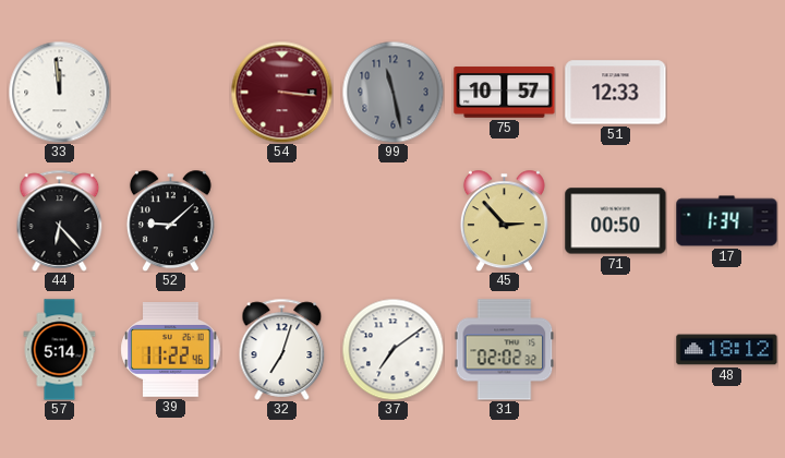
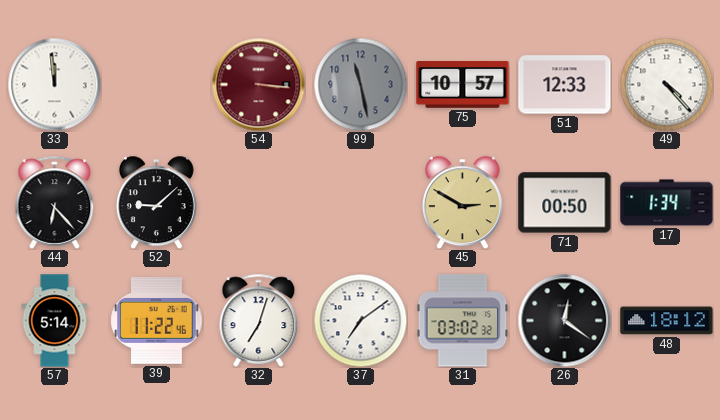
49: none -> 4:23 (666, 84)
45: 2:53 -> 2:50 (462, 202)
31: 02:02 -> 03:02 (463, 321)
26: none -> 12:21 (564, 320)
